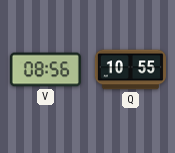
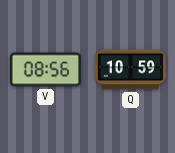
Q: 10:55 -> 10:59 (130, 70)
